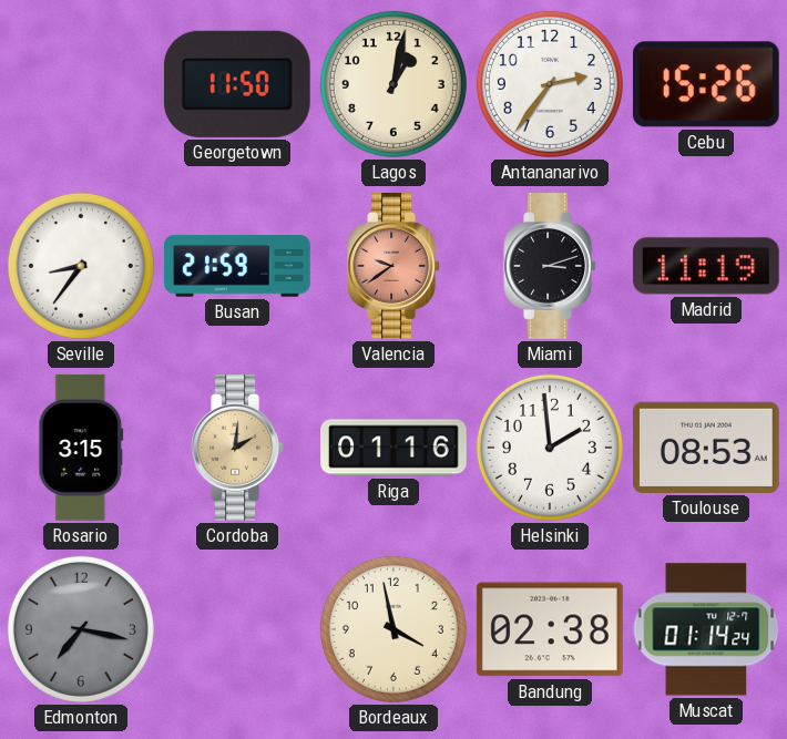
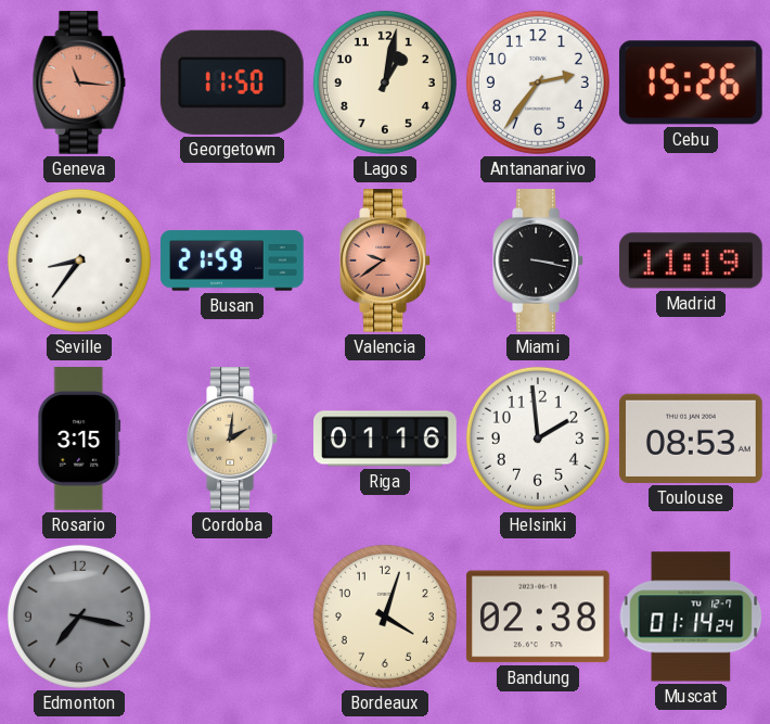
Geneva: none -> 11:16 (79, 84)
Miami: 3:12 -> 3:17 (538, 262)
Bordeaux: 3:58 -> 4:03 (385, 617)
